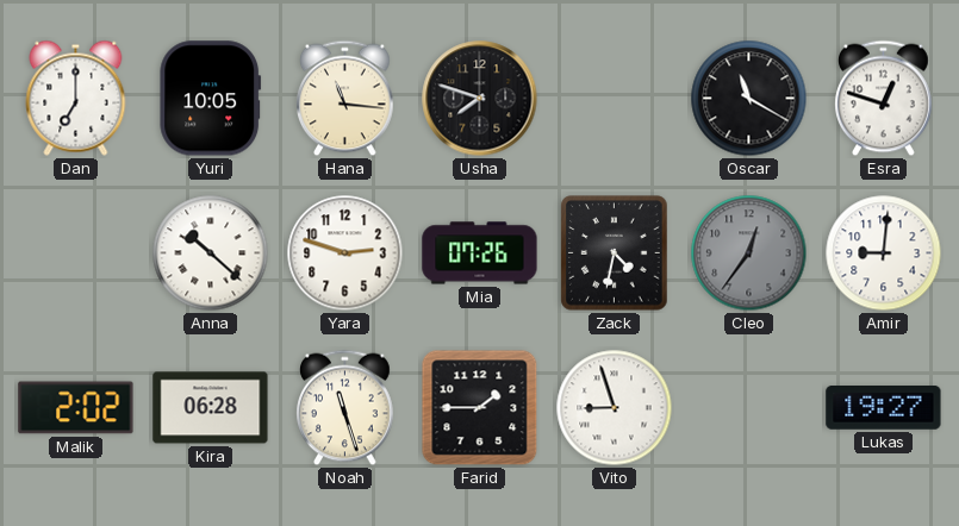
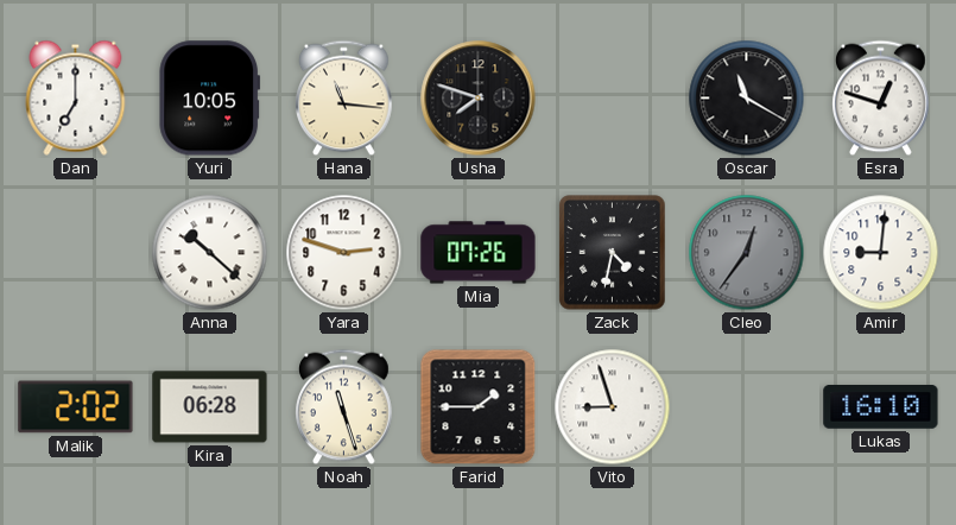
Lukas: 19:27 -> 16:10 (881, 407)
